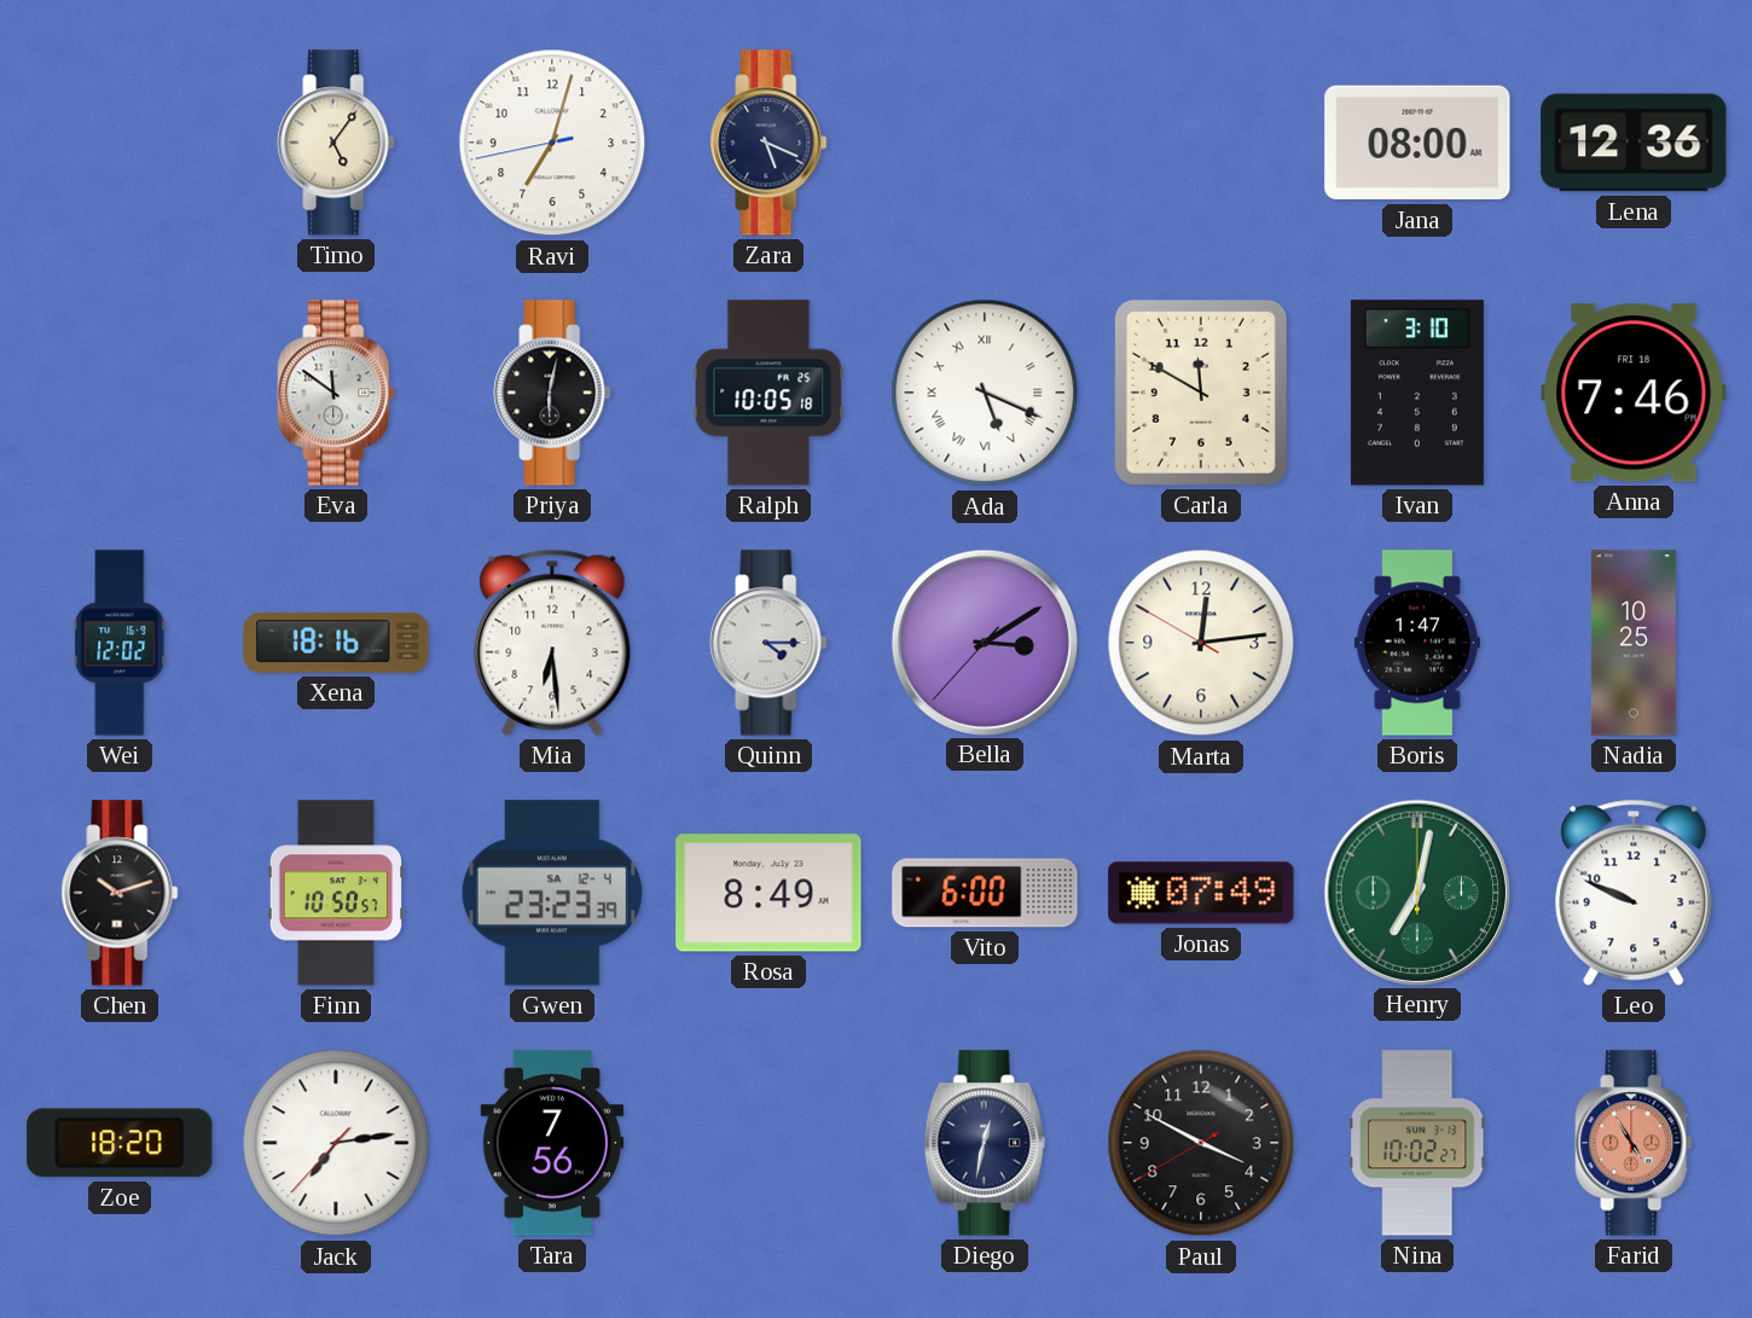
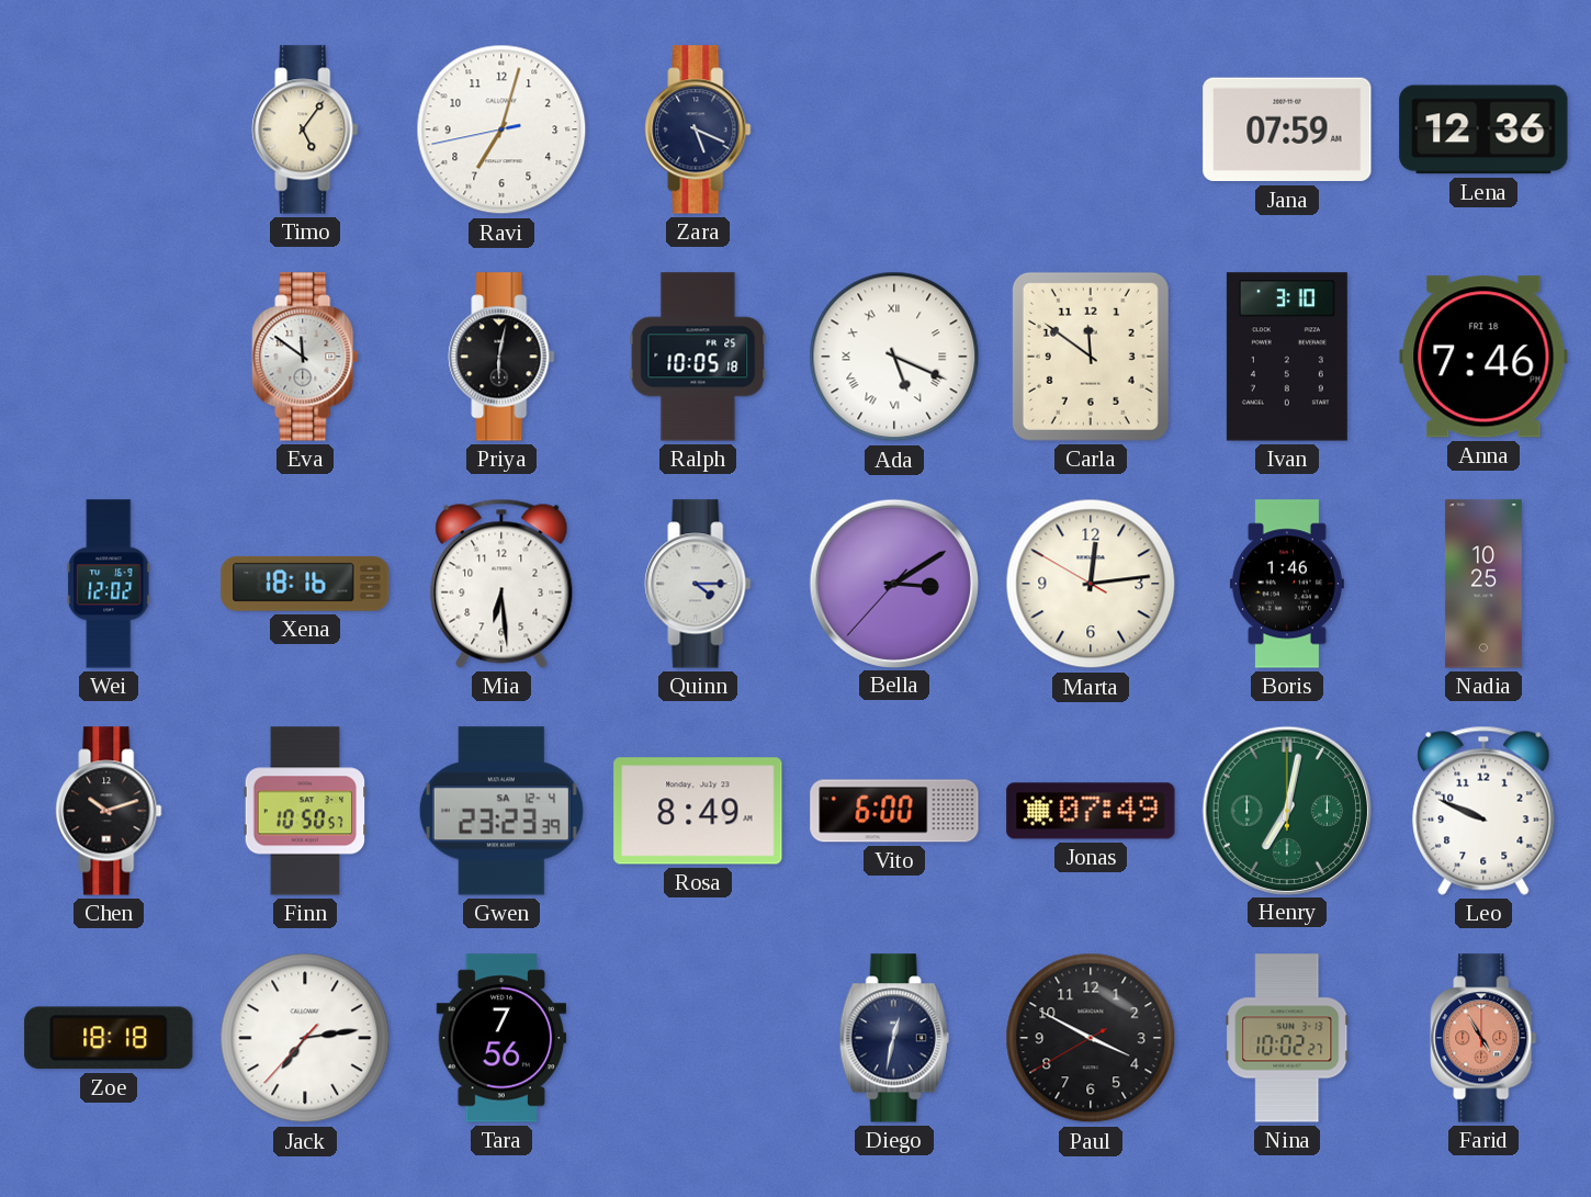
Jana: 08:00 -> 07:59 (1287, 129)
Carla: 11:50 -> 11:51 (1091, 357)
Boris: 1:47 -> 1:46 (1287, 584)
Zoe: 18:20 -> 18:18 (109, 1038)
